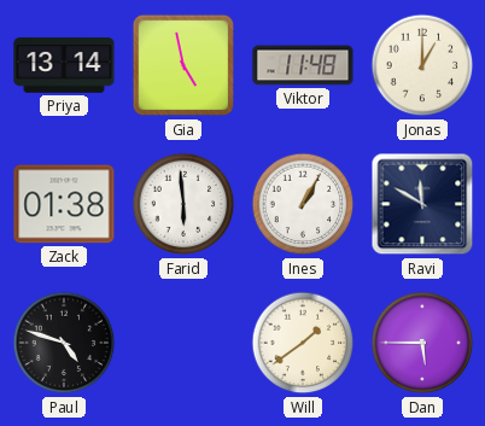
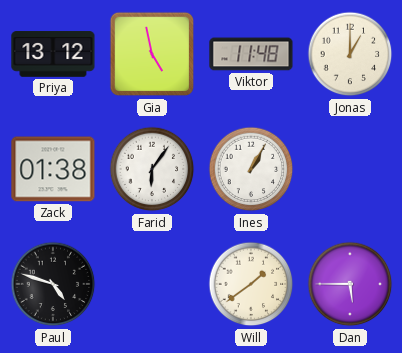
Priya: 13:14 -> 13:12 (53, 54)
Farid: 5:59 -> 6:06 (152, 169)
Ravi: 11:50 -> none (422, 204)
